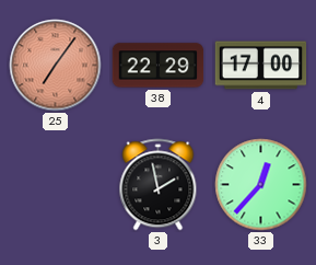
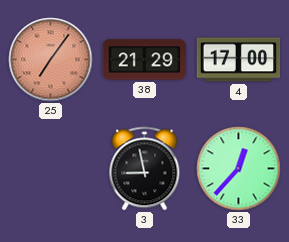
38: 22:29 -> 21:29 (145, 60)
3: 1:58 -> 8:58 (145, 169)
